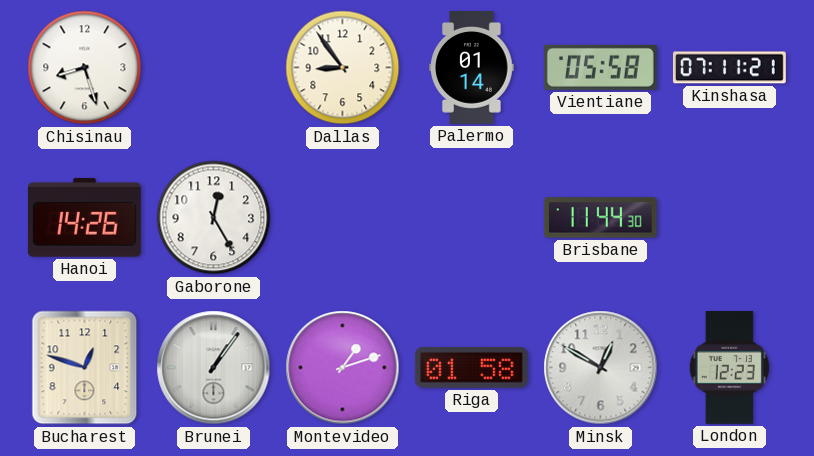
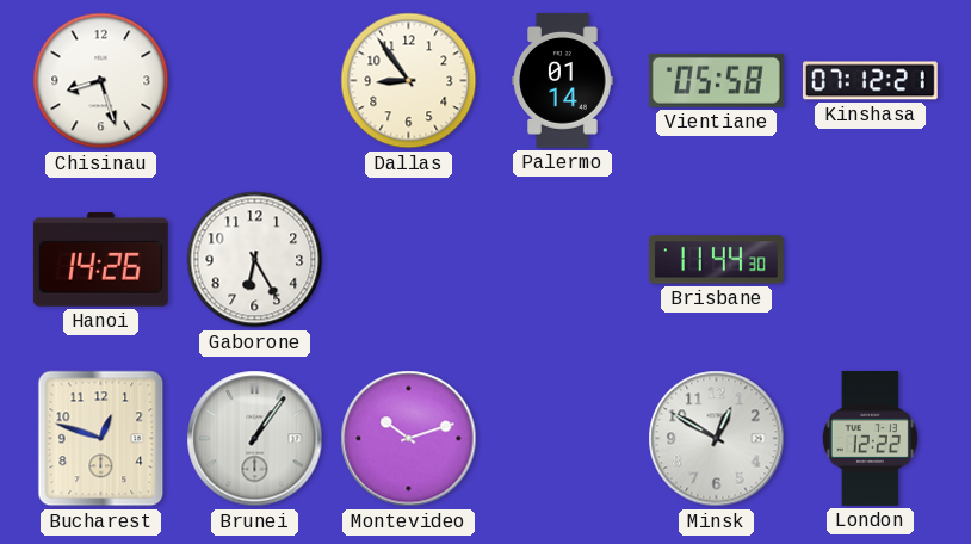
Kinshasa: 07:11 -> 07:12 (870, 81)
Gaborone: 12:25 -> 6:25 (255, 260)
Montevideo: 1:12 -> 10:12 (409, 439)
Riga: 01:58 -> none (471, 368)
London: 12:23 -> 12:22 (870, 438)
